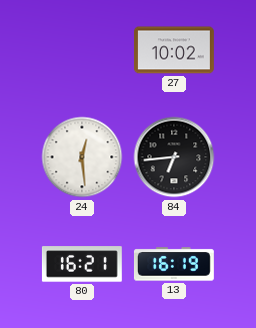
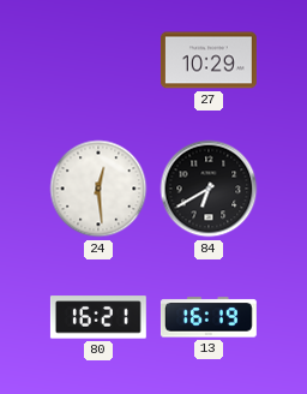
27: 10:02 -> 10:29 (209, 60)
84: 6:44 -> 6:40 (209, 189)
